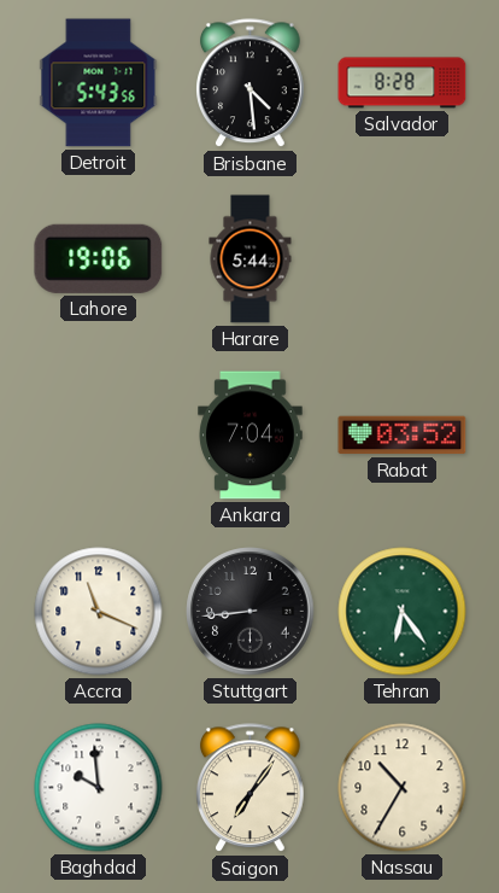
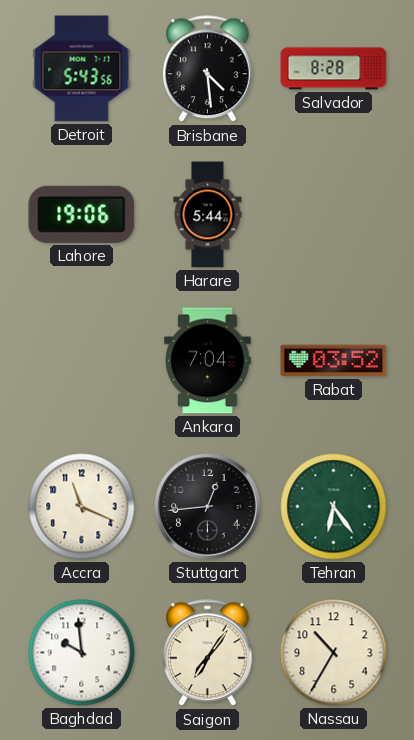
Stuttgart: 8:44 -> 12:44 (208, 507)
